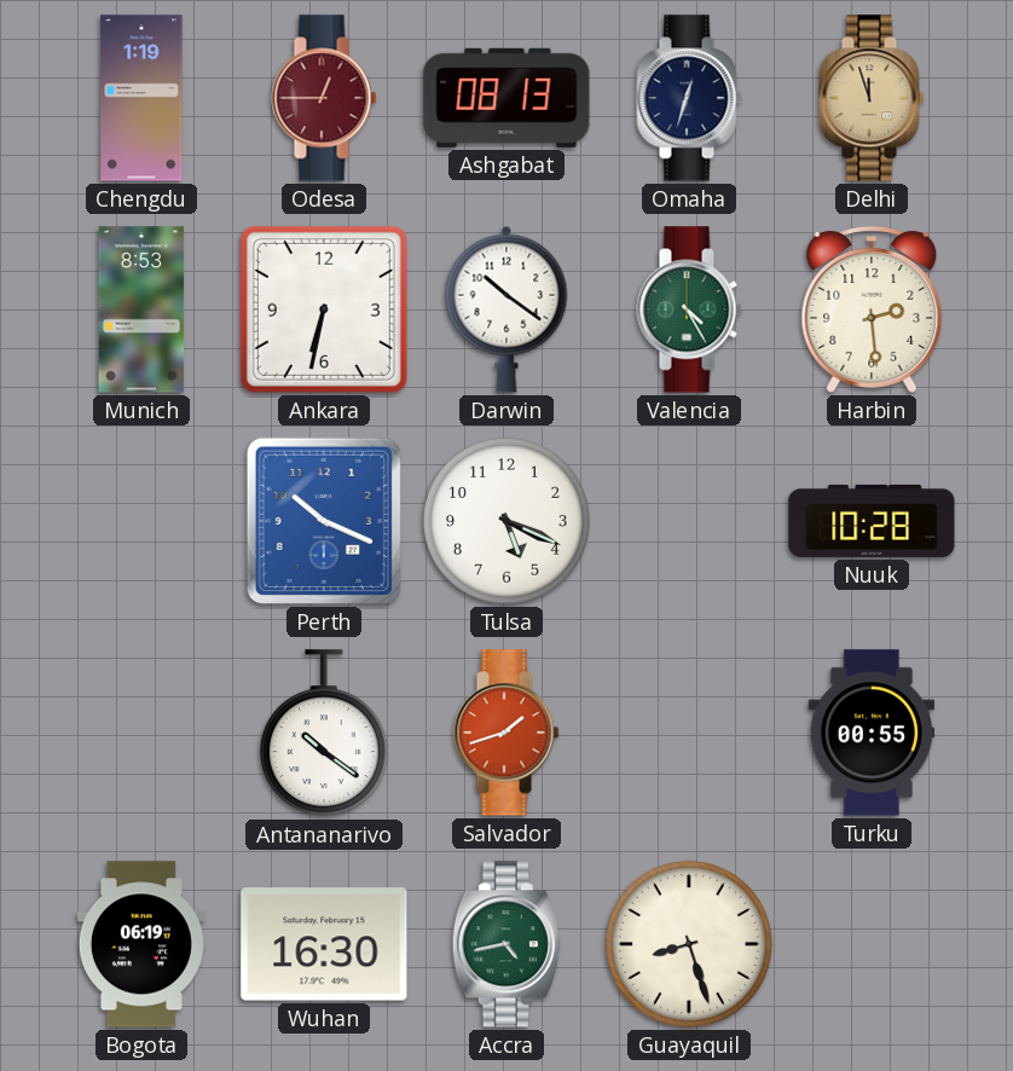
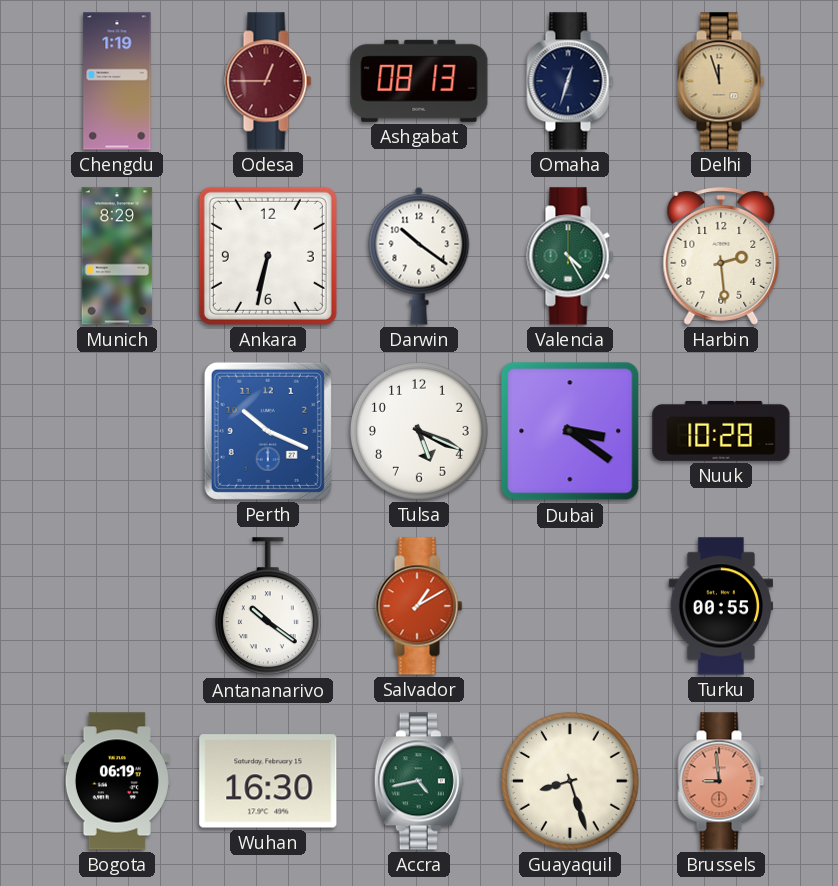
Munich: 8:53 -> 8:29 (117, 256)
Dubai: none -> 3:21 (570, 431)
Salvador: 1:42 -> 1:10 (419, 606)
Brussels: none -> 8:59 (721, 781)
